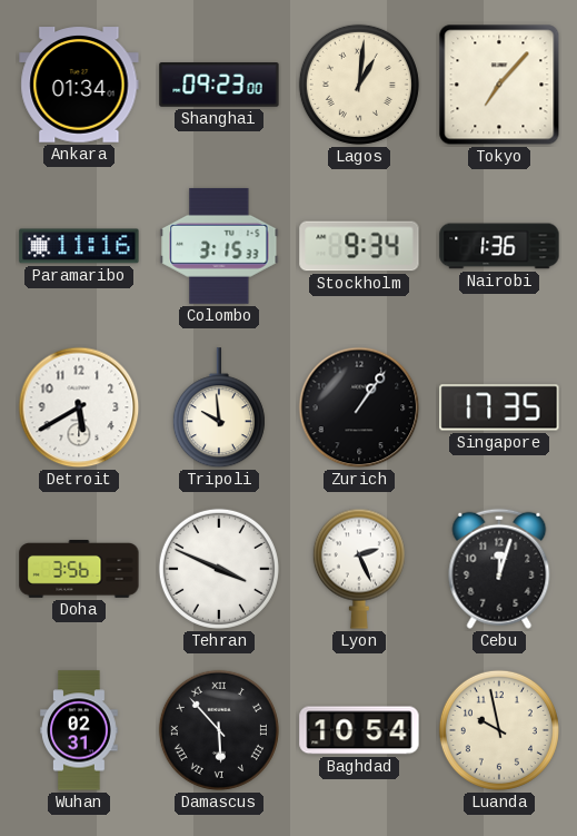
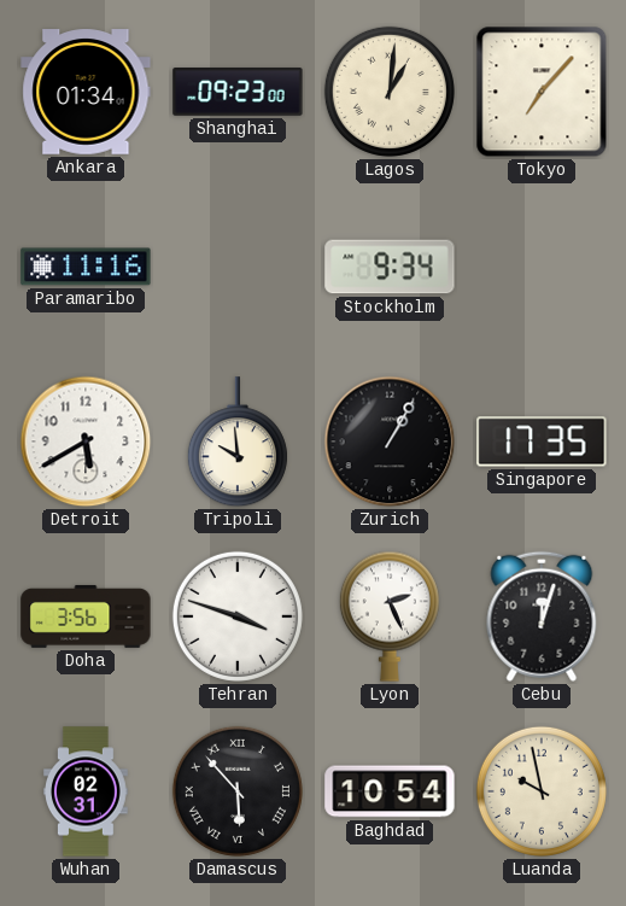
Colombo: 3:15 -> none (219, 246)
Nairobi: 1:36 -> none (499, 246)
Zurich: 1:06 -> 1:05 (390, 442)
Tehran: 3:49 -> 3:48 (238, 616)
